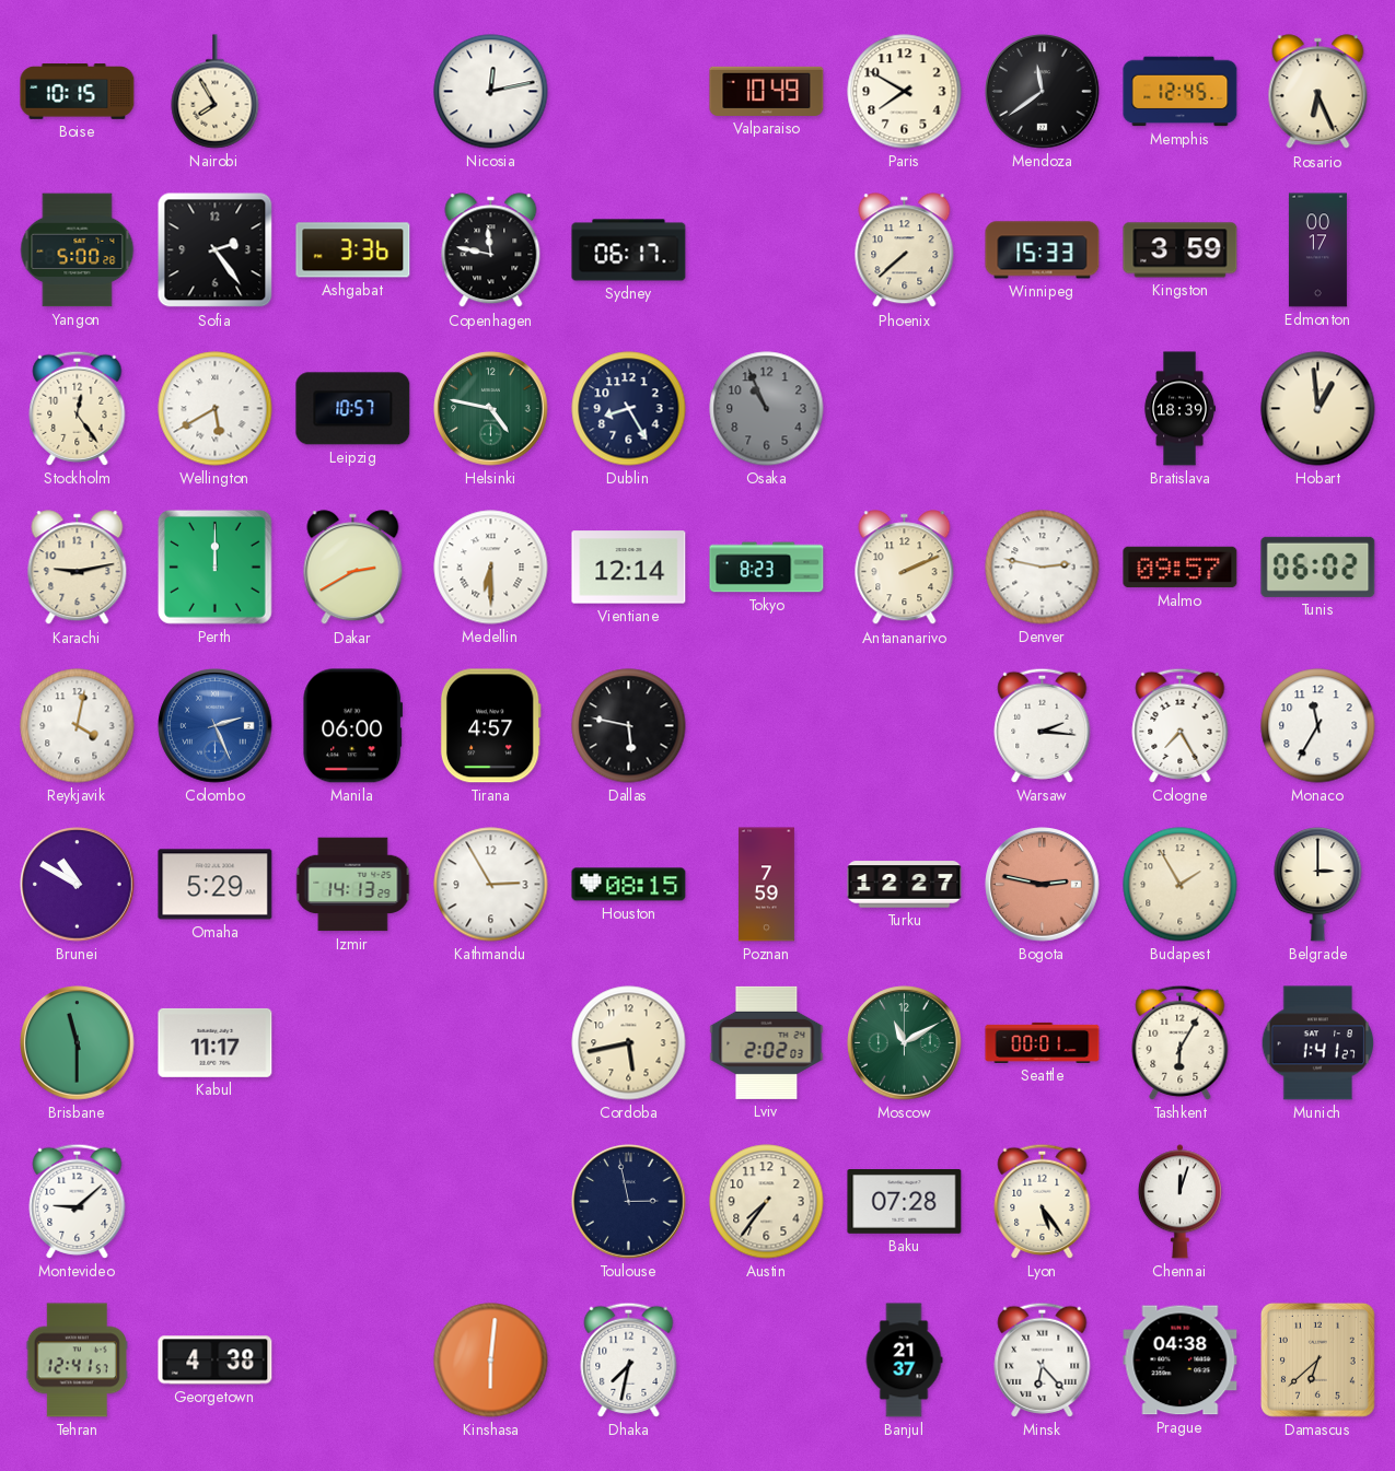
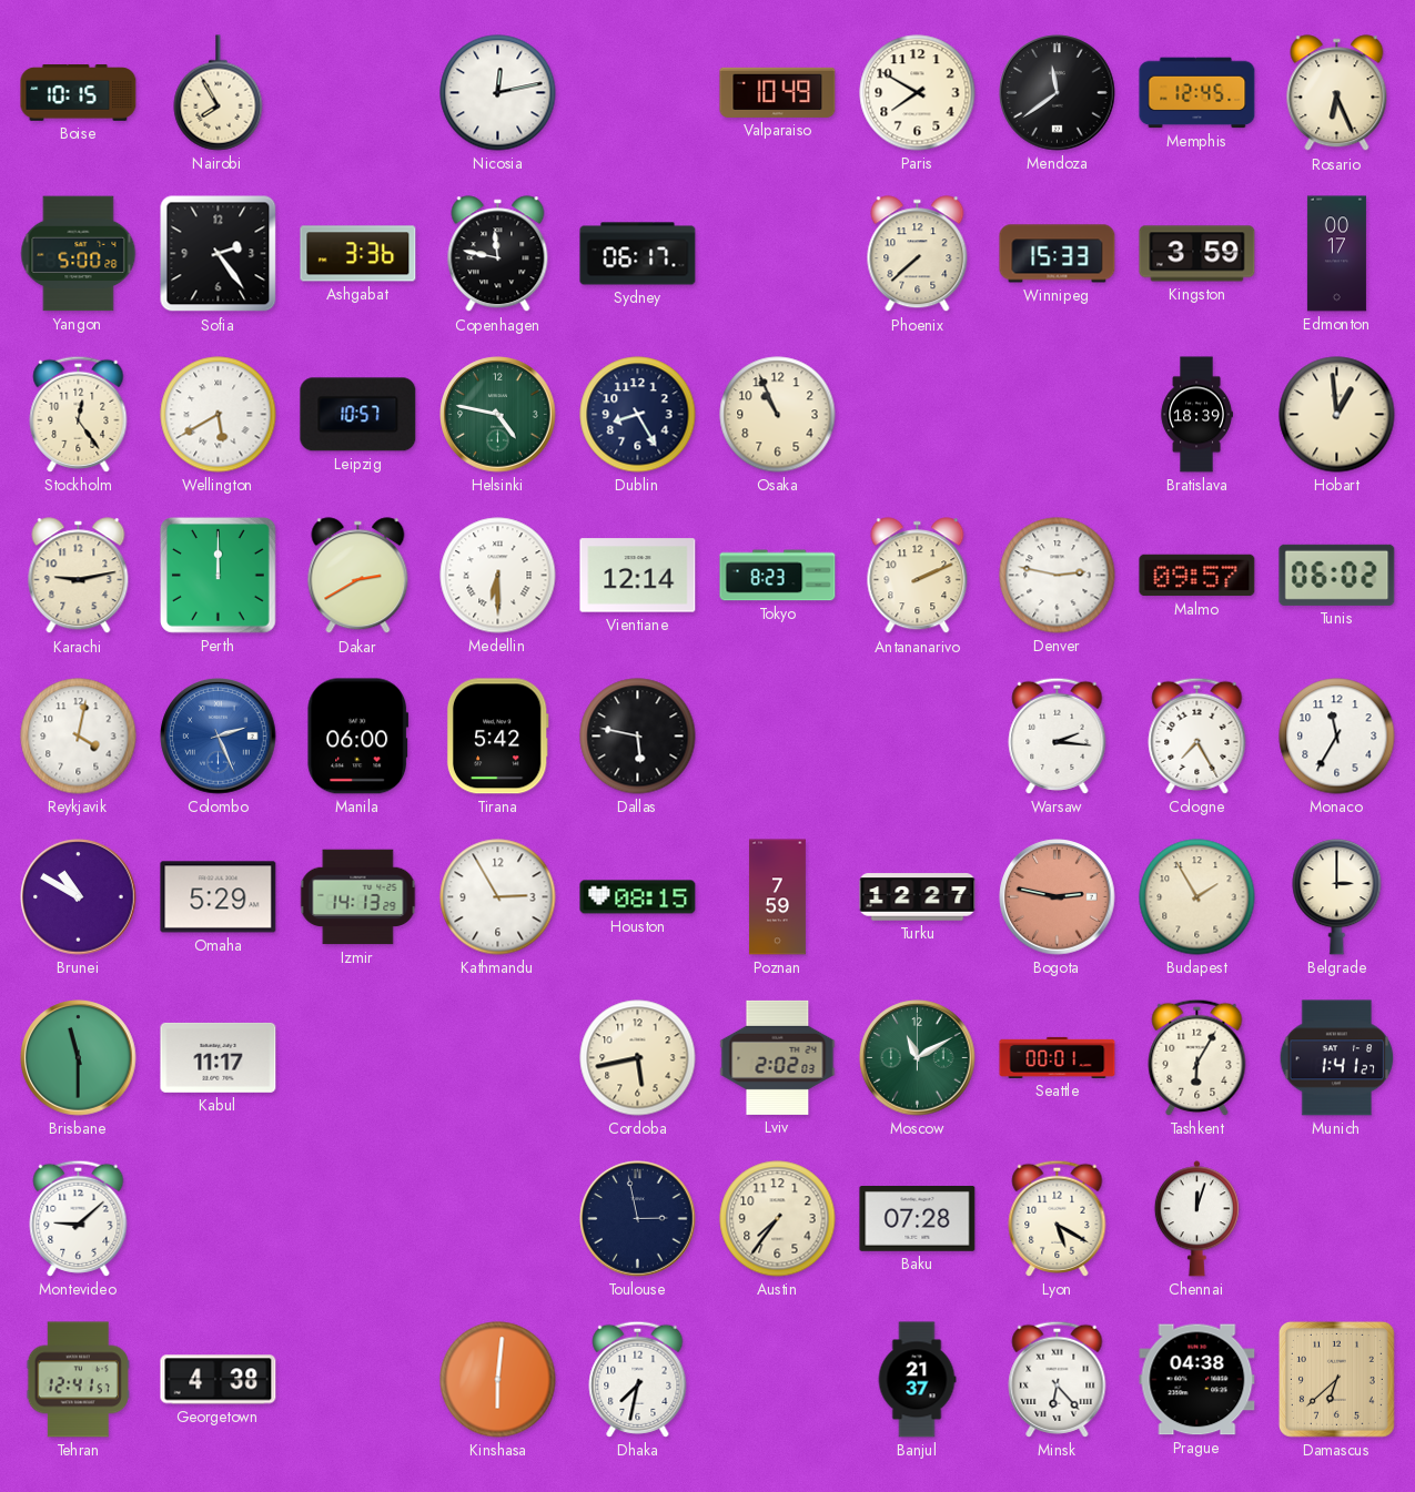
Osaka dial: grey -> cream (778, 415)
Tirana: 4:57 -> 5:42 (497, 737)
Lyon: 5:24 -> 5:20 (1058, 1218)
